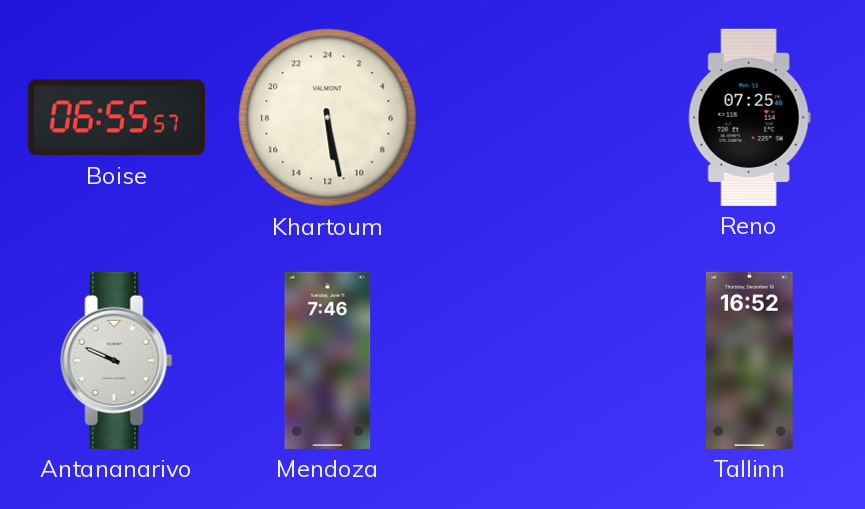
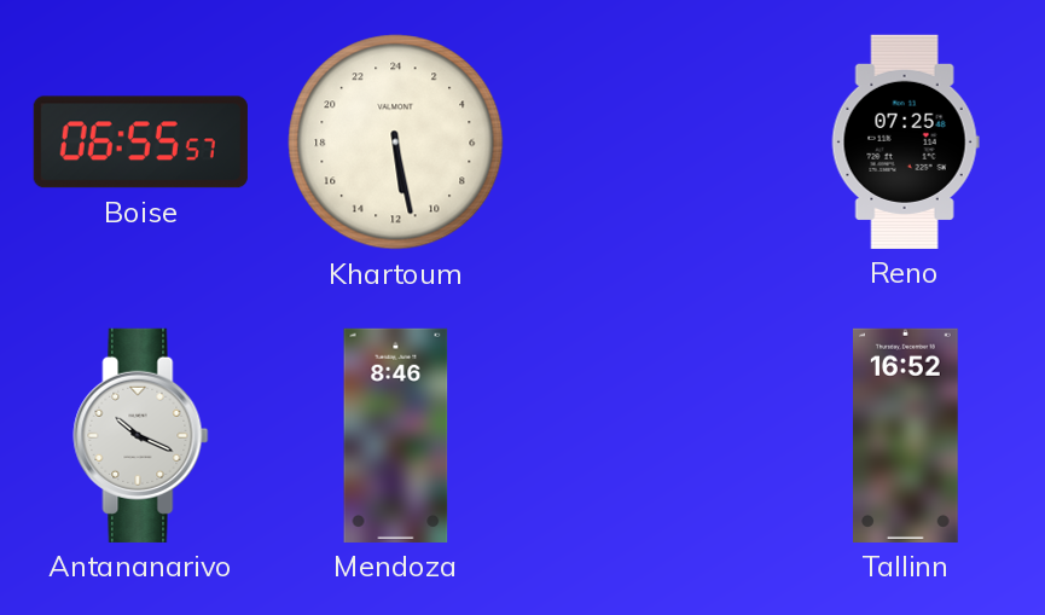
Antananarivo: 9:49 -> 10:19 (141, 435)
Mendoza: 7:46 -> 8:46 (396, 435)
